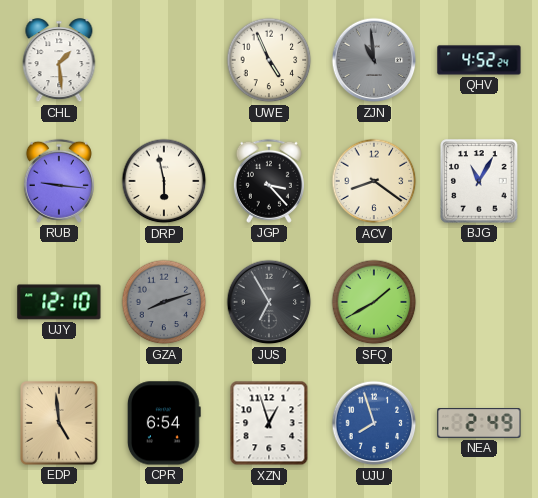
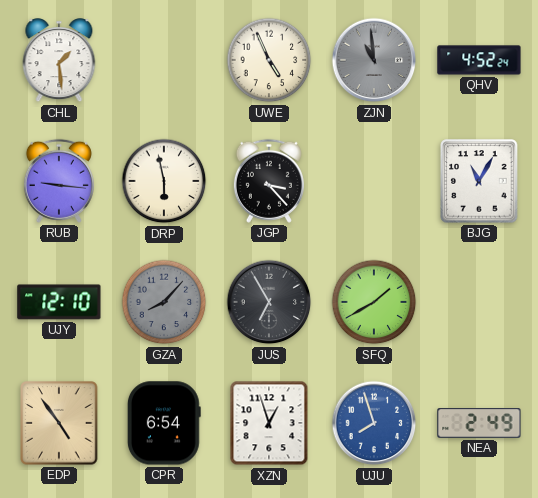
ACV: 8:21 -> none (374, 181)
GZA: 8:12 -> 8:07 (164, 302)
EDP: 4:59 -> 4:54 (59, 423)
